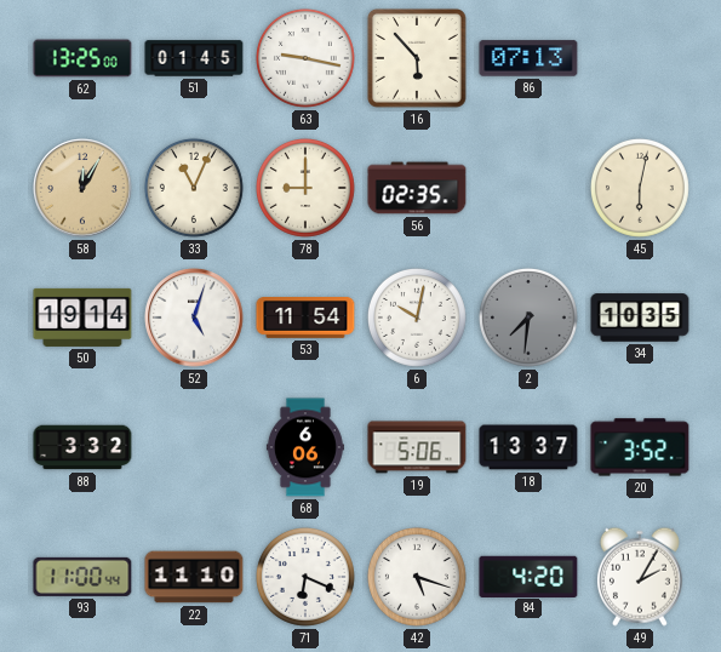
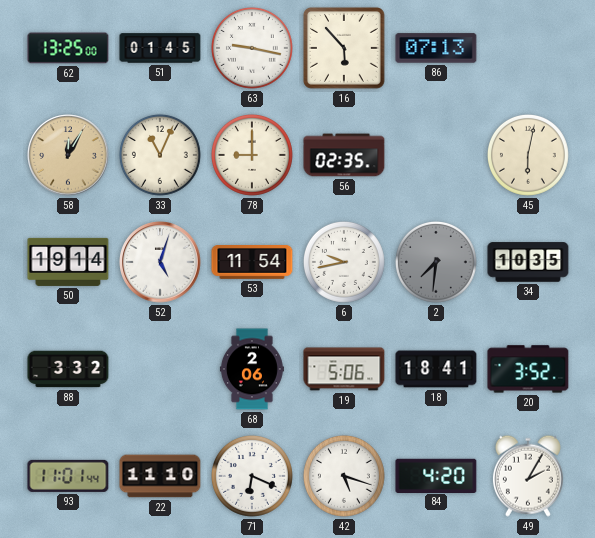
6: 10:02 -> 9:43 (344, 262)
68: 6:06 -> 2:06 (252, 369)
18: 13:37 -> 18:41 (436, 369)
93: 11:00 -> 11:01 (68, 476)
